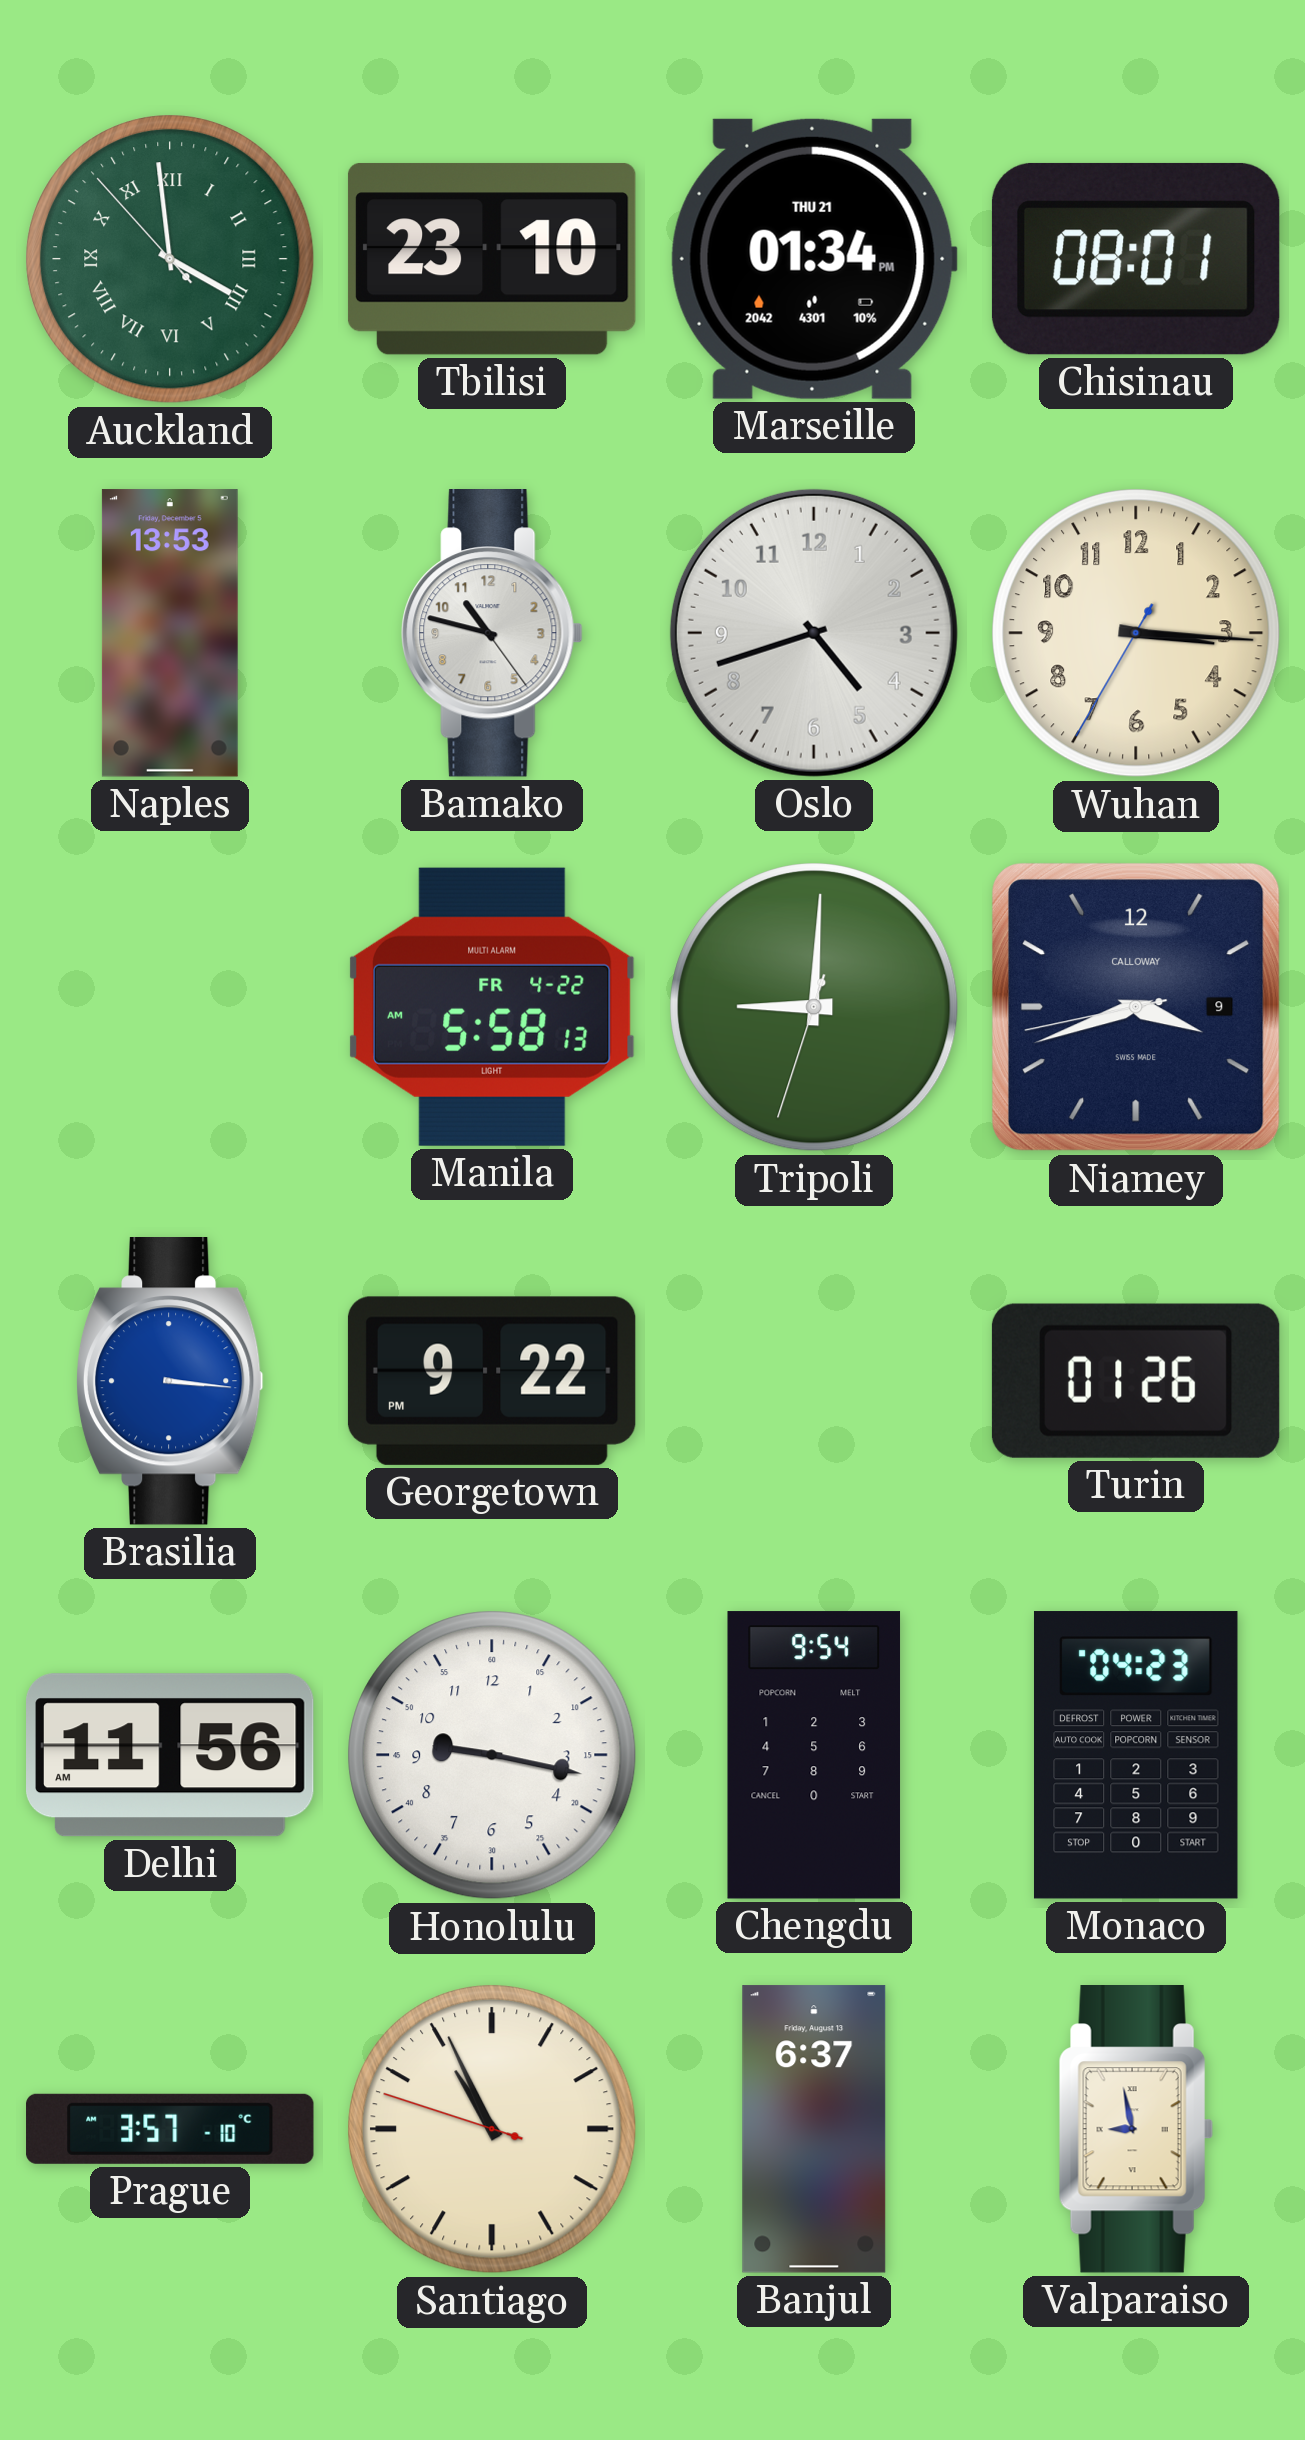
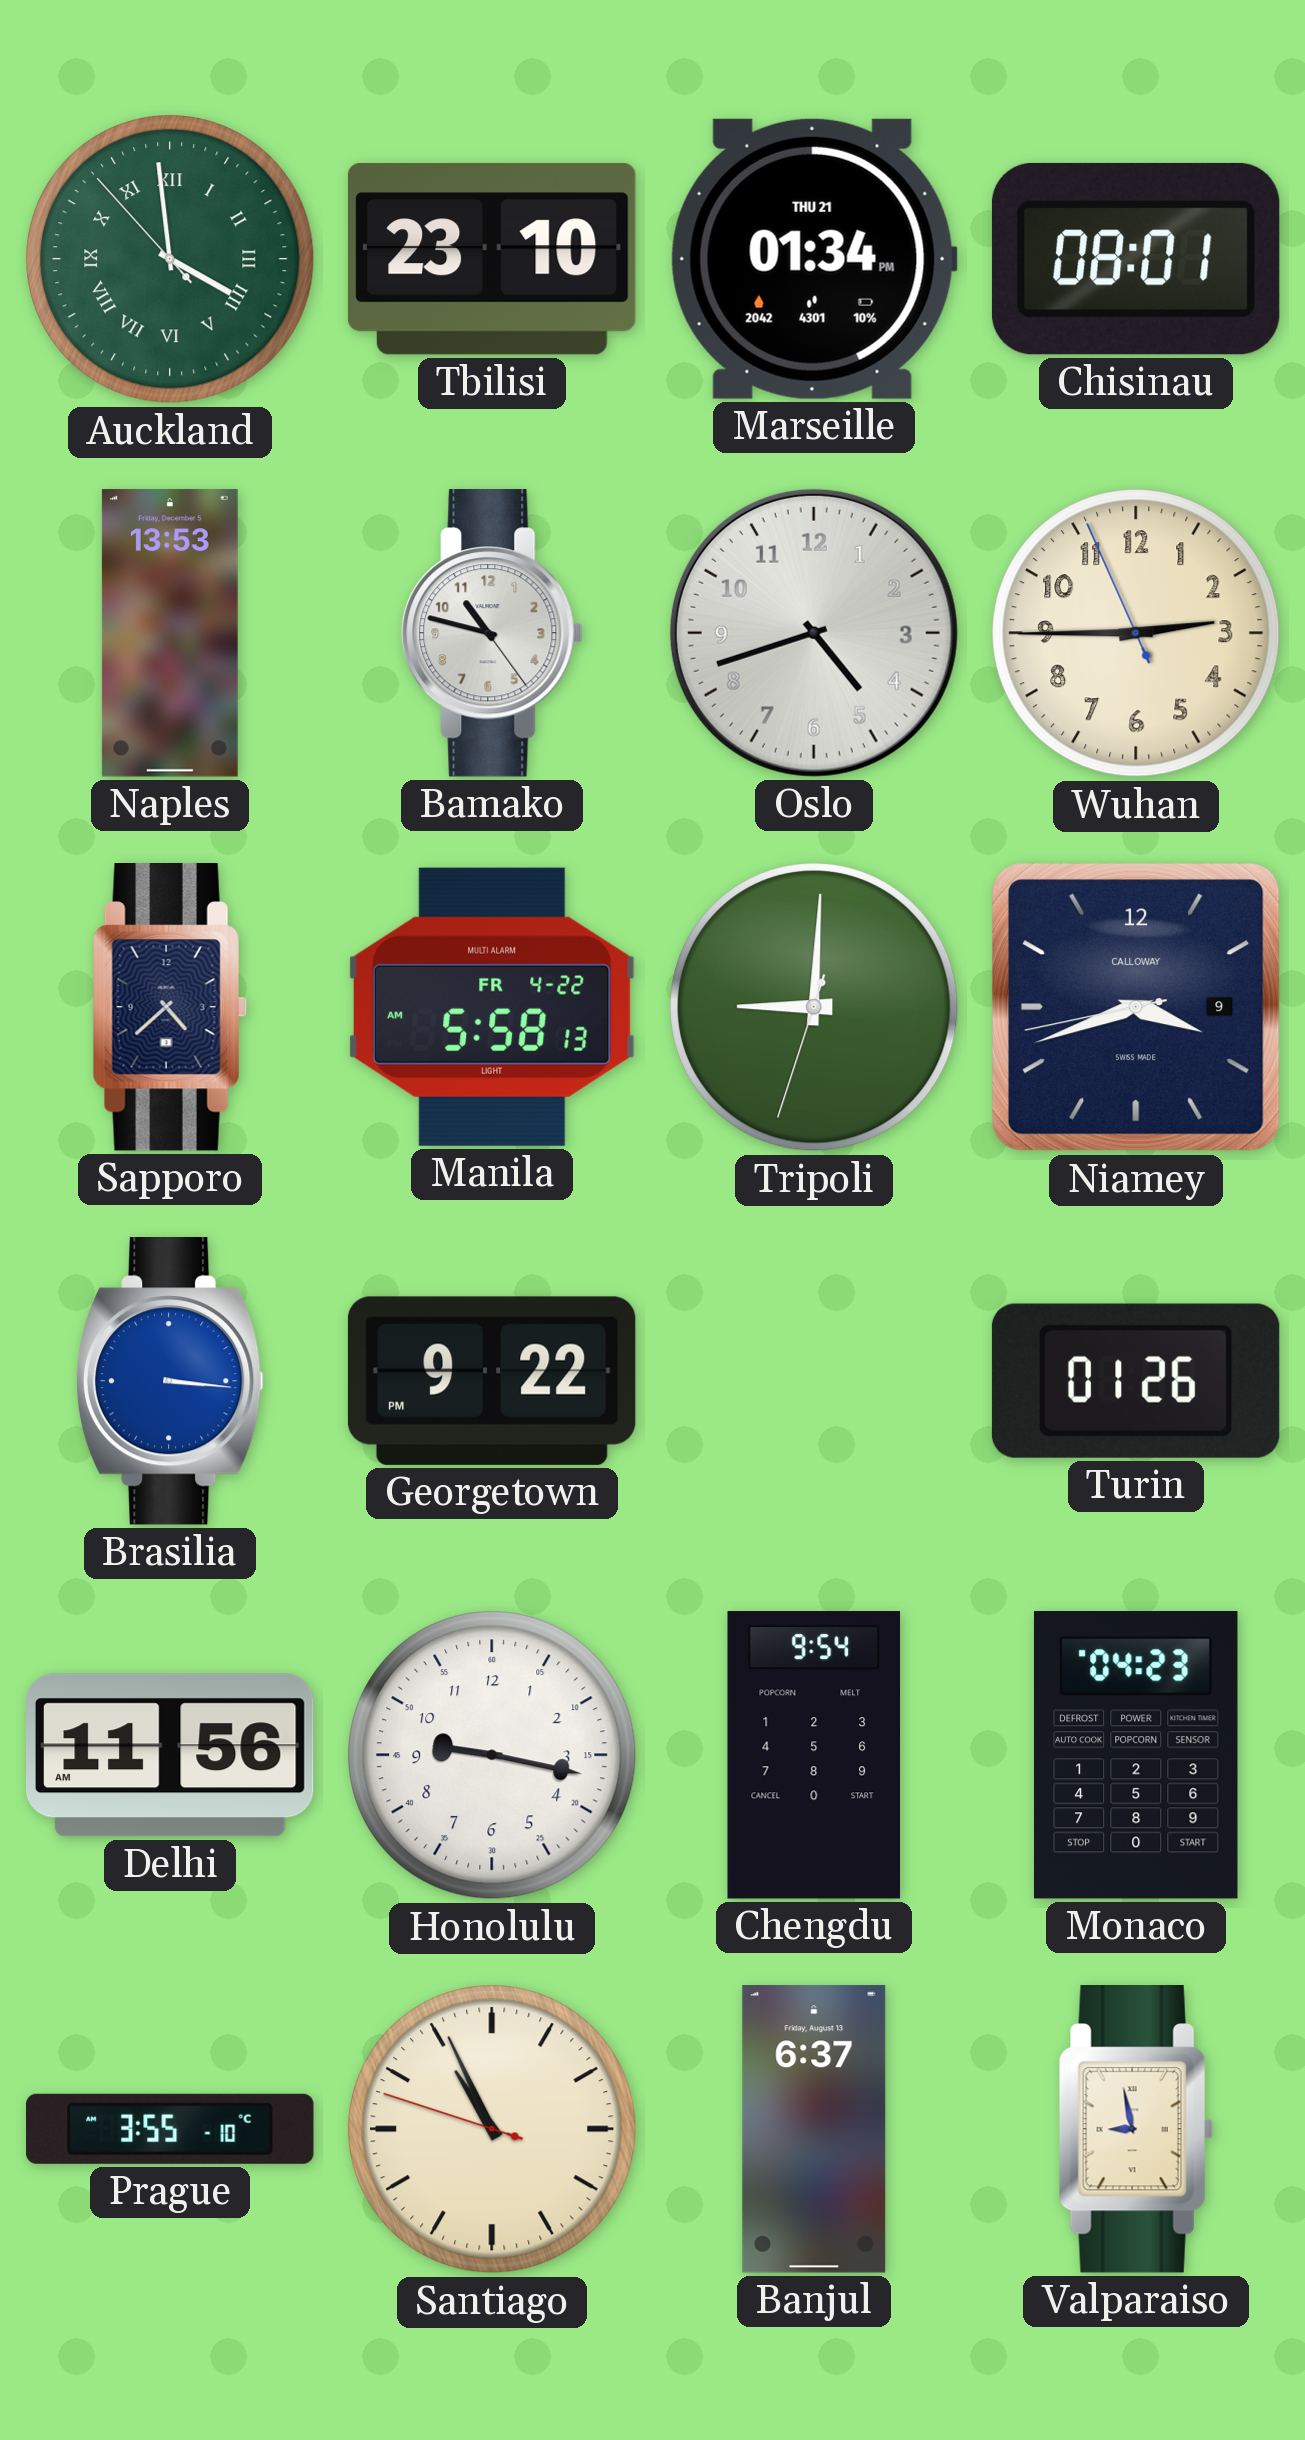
Wuhan: 3:15 -> 2:44 (1136, 633)
Sapporo: none -> 4:38 (170, 1008)
Prague: 3:57 -> 3:55 (170, 2129)
